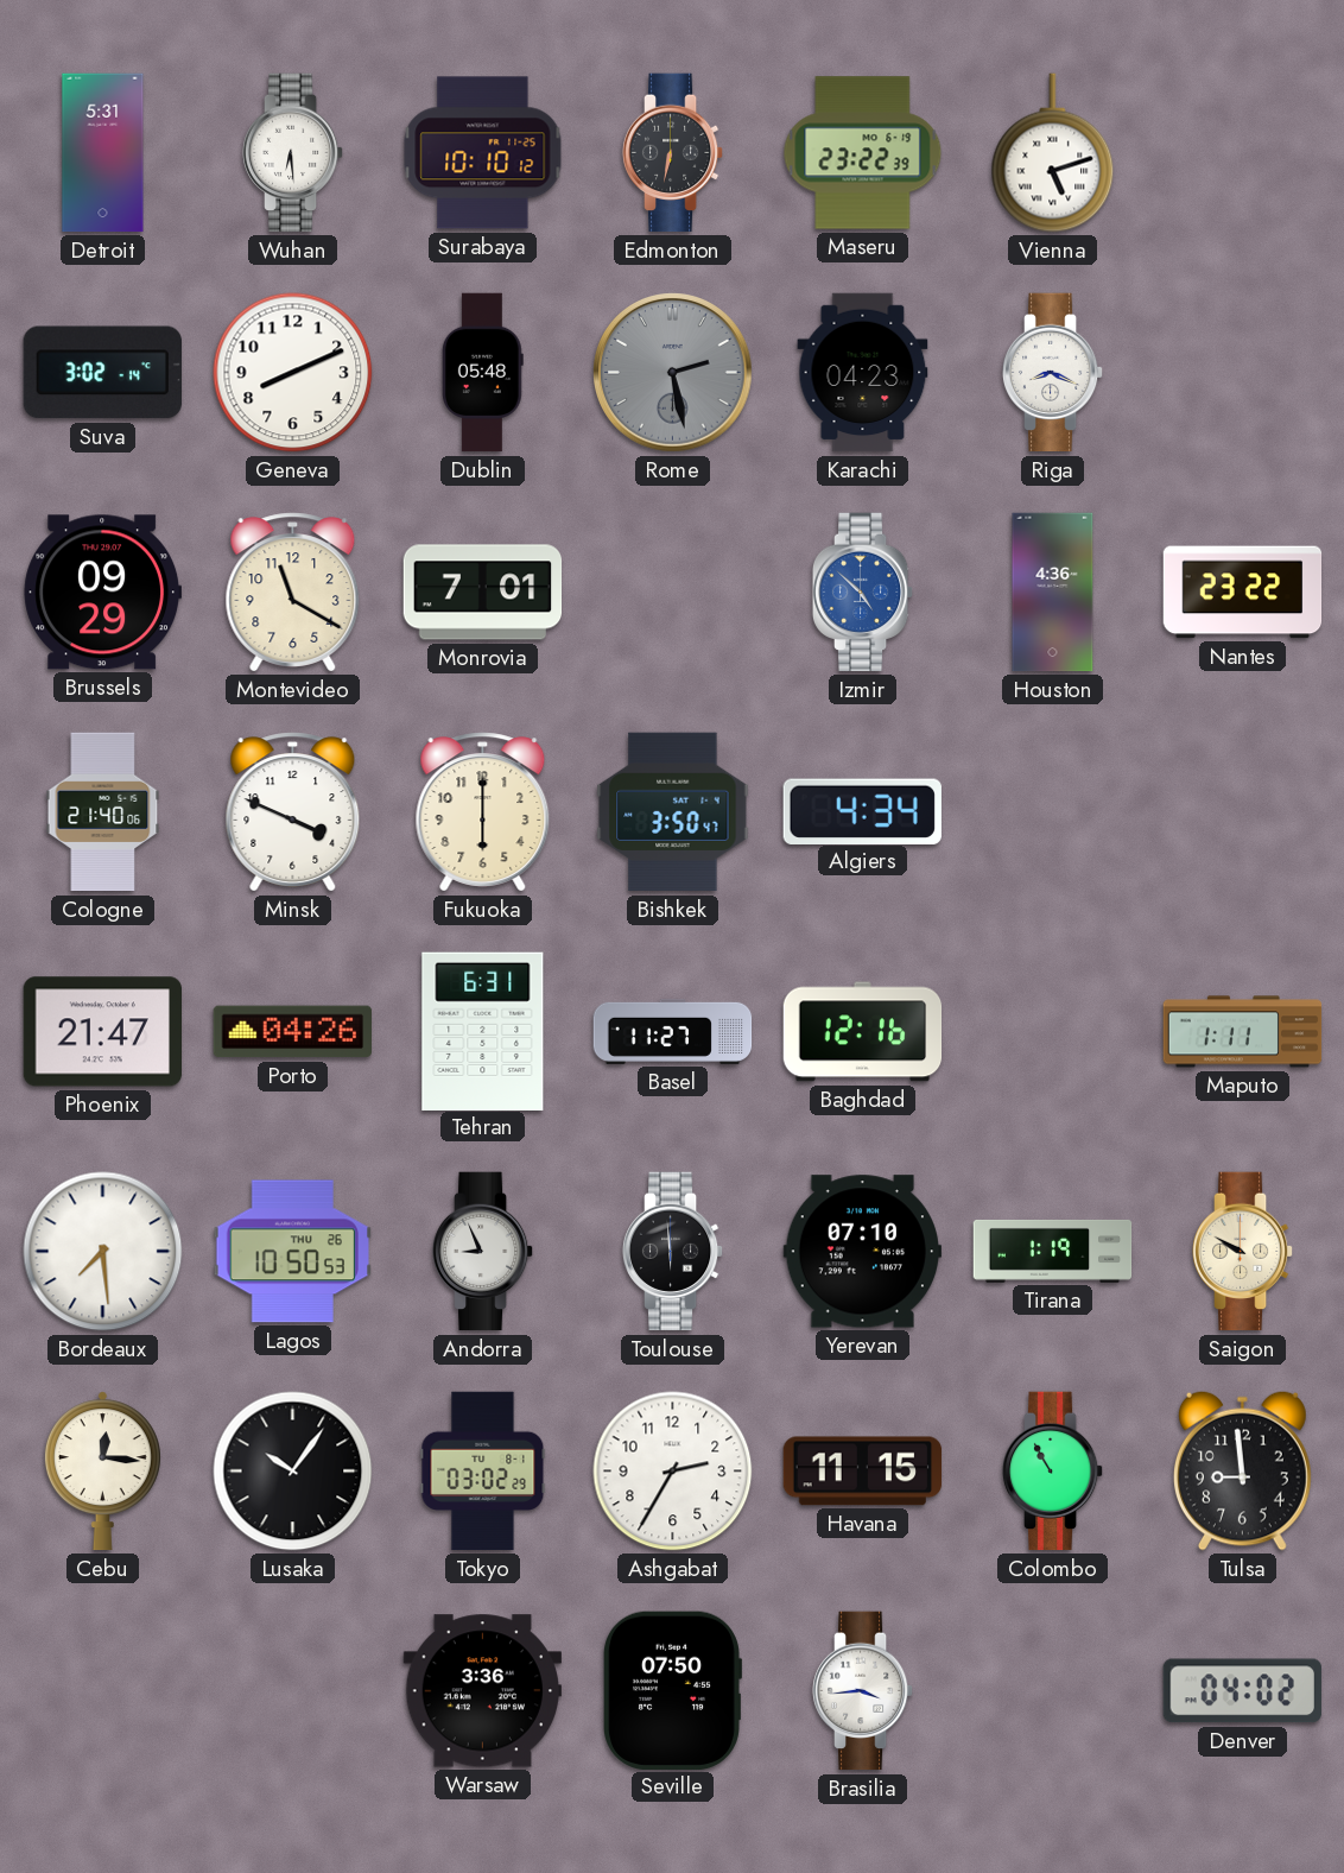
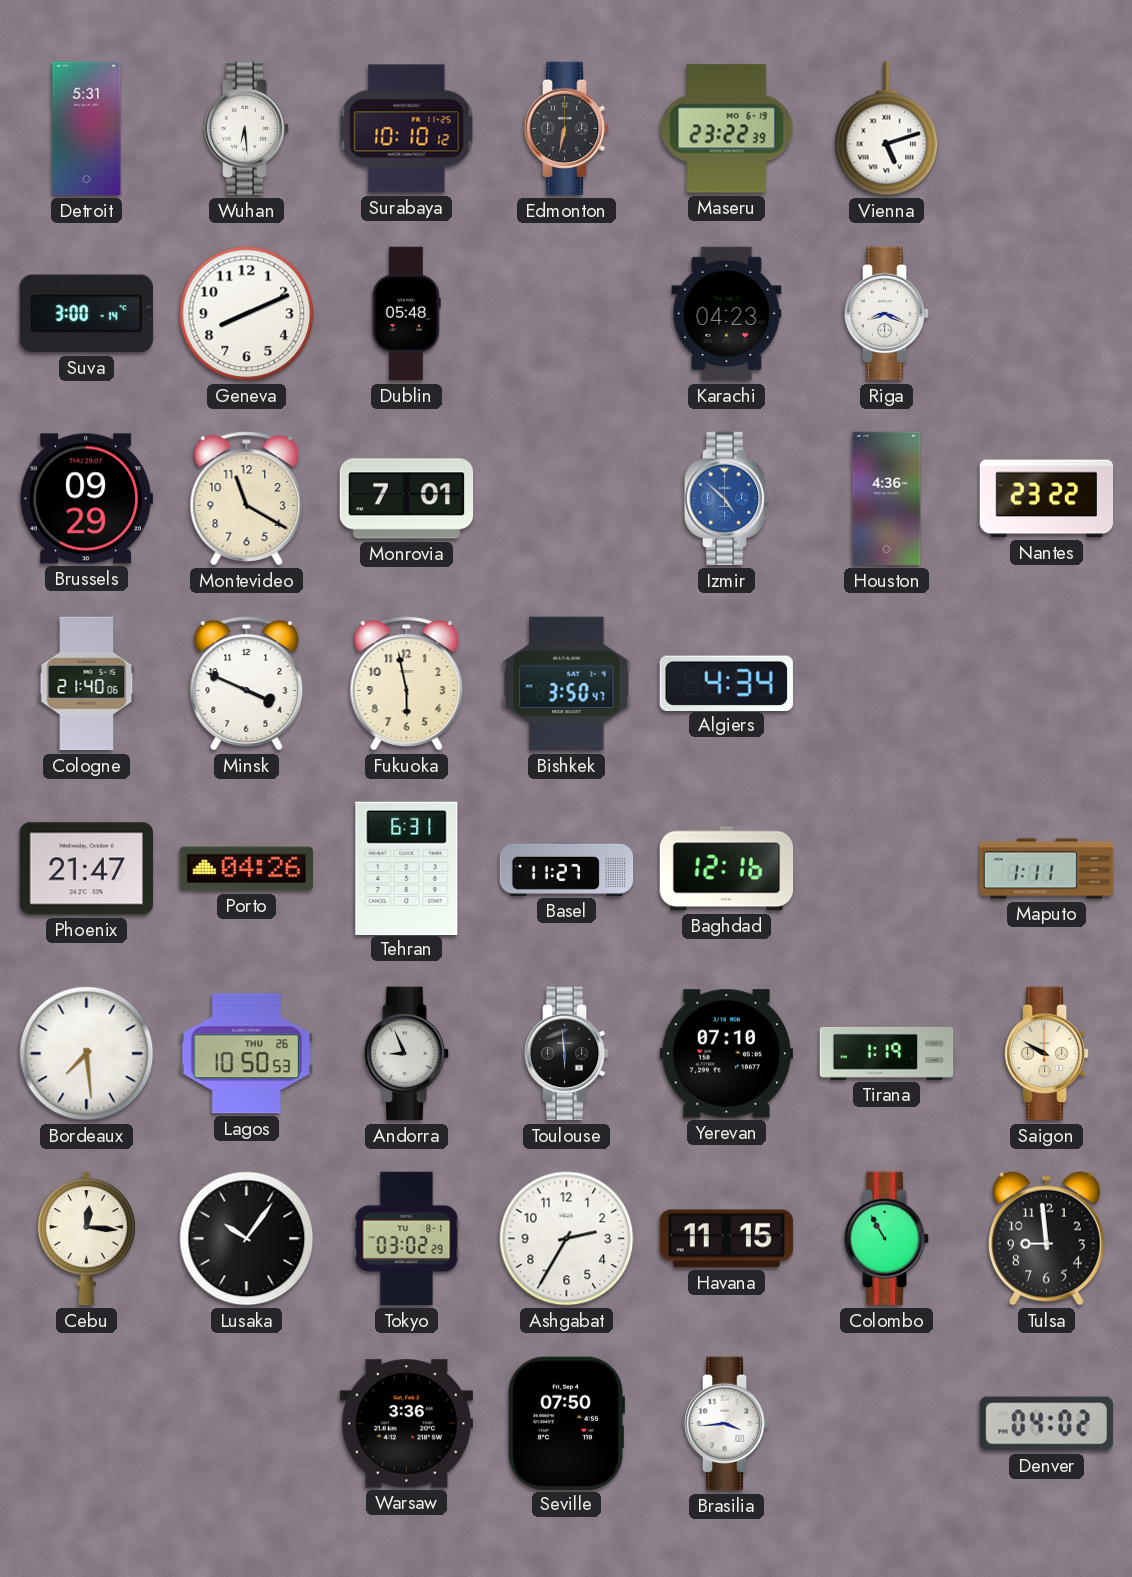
Suva: 3:02 -> 3:00 (86, 314)
Rome: 2:28 -> none (673, 373)
Fukuoka: 6:00 -> 5:58 (407, 684)
